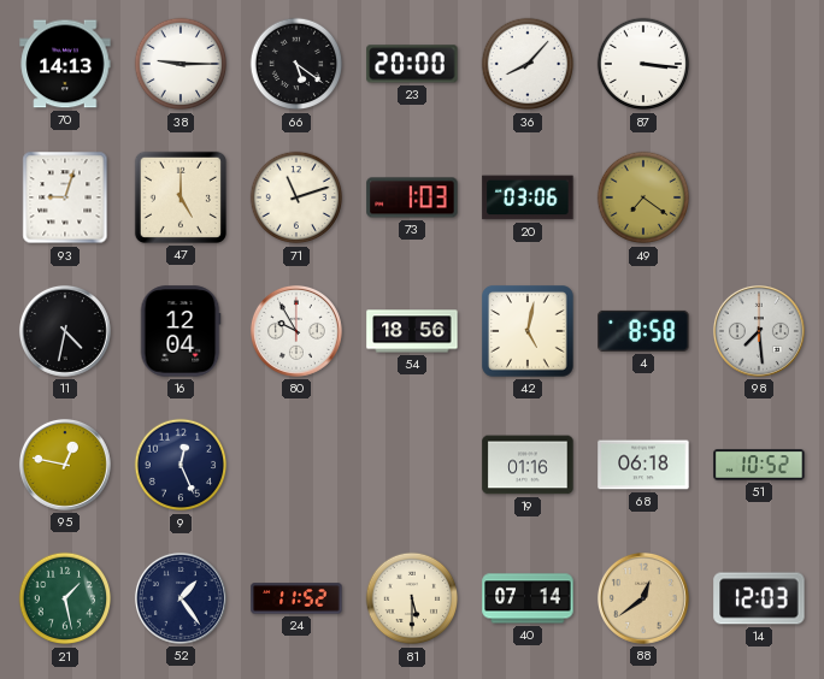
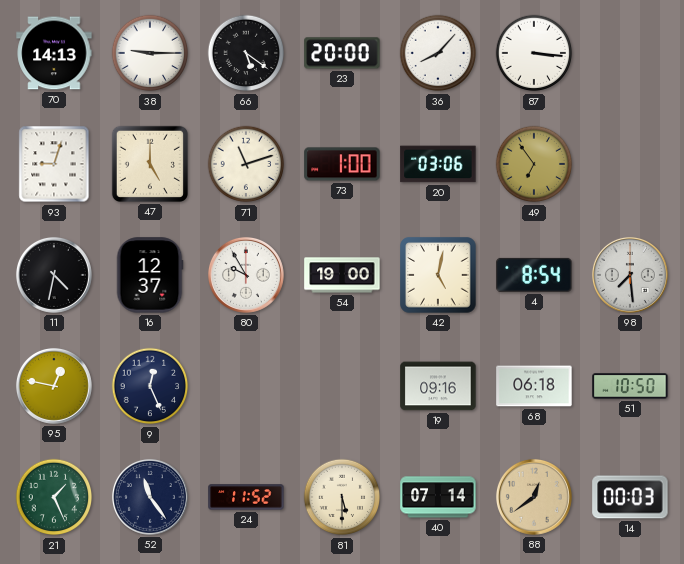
73: 1:03 -> 1:00 (342, 164)
49: 7:21 -> 6:54 (534, 164)
16: 12:04 -> 12:37 (150, 275)
54: 18:56 -> 19:00 (342, 275)
4: 8:58 -> 8:54 (534, 275)
19: 01:16 -> 09:16 (438, 386)
51: 10:52 -> 10:50 (630, 386)
21: 1:28 -> 1:26 (54, 497)
52: 1:24 -> 11:24 (150, 497)
14: 12:03 -> 00:03 (630, 497)
